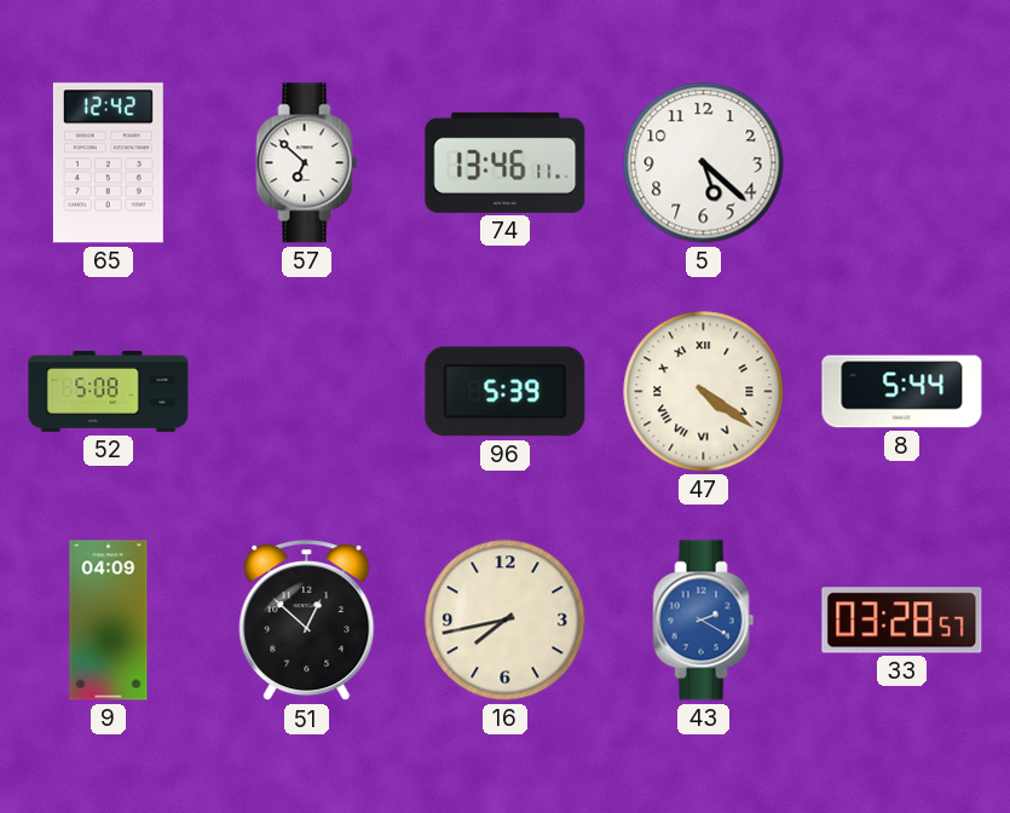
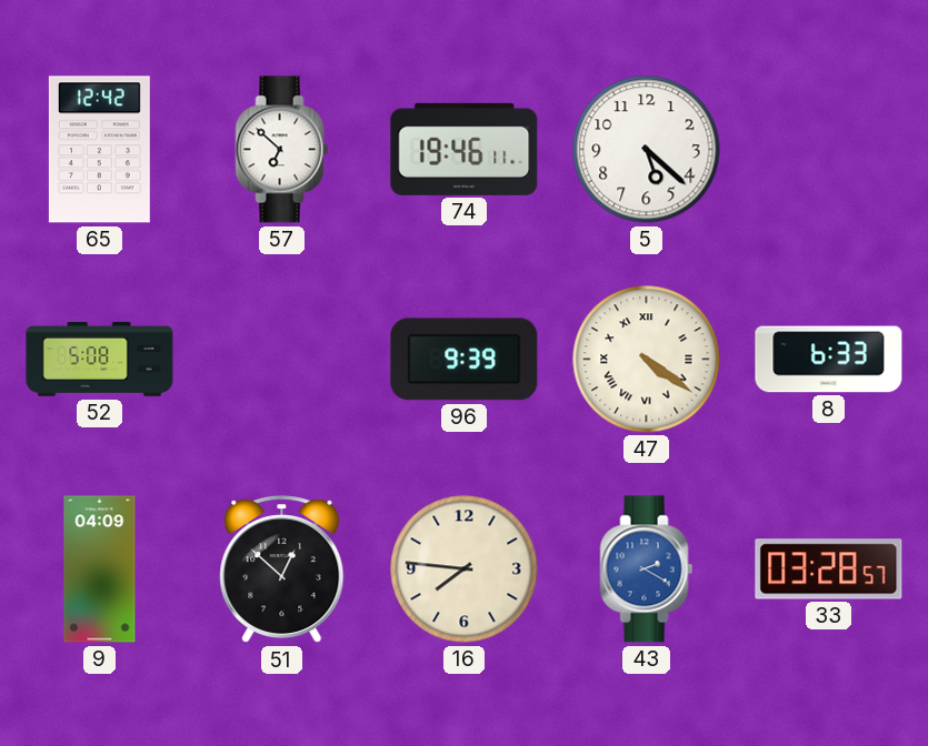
74: 13:46 -> 19:46 (465, 149)
96: 5:39 -> 9:39 (465, 360)
8: 5:44 -> 6:33 (829, 360)
16: 7:43 -> 7:46 (465, 569)
